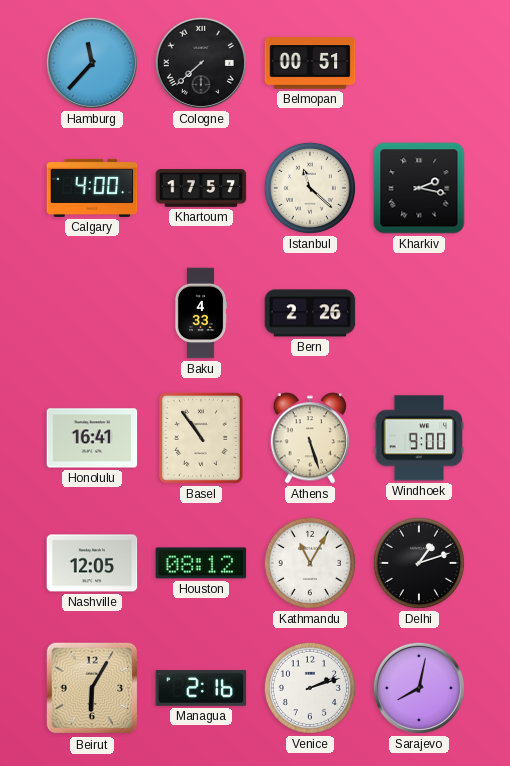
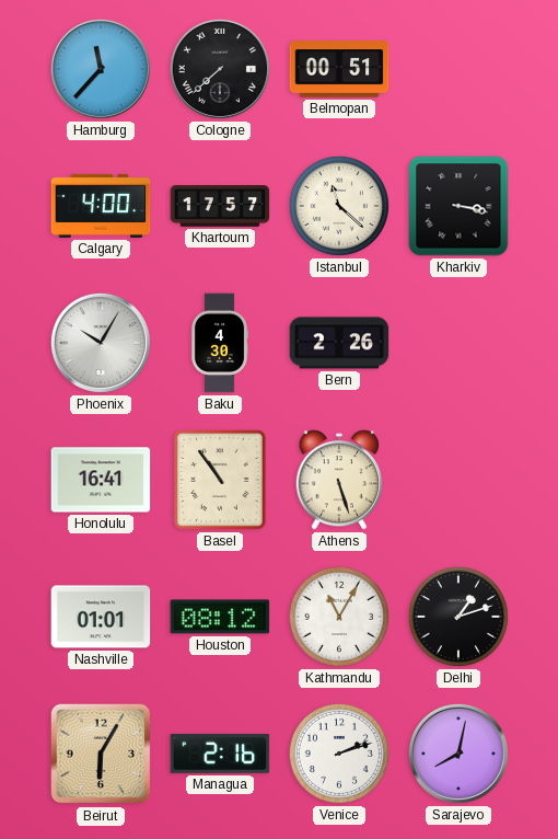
Kharkiv: 2:17 -> 3:17 (458, 206)
Phoenix: none -> 10:05 (101, 343)
Baku: 4:33 -> 4:30 (220, 343)
Windhoek: 9:00 -> none (419, 438)
Nashville: 12:05 -> 01:01 (101, 617)
